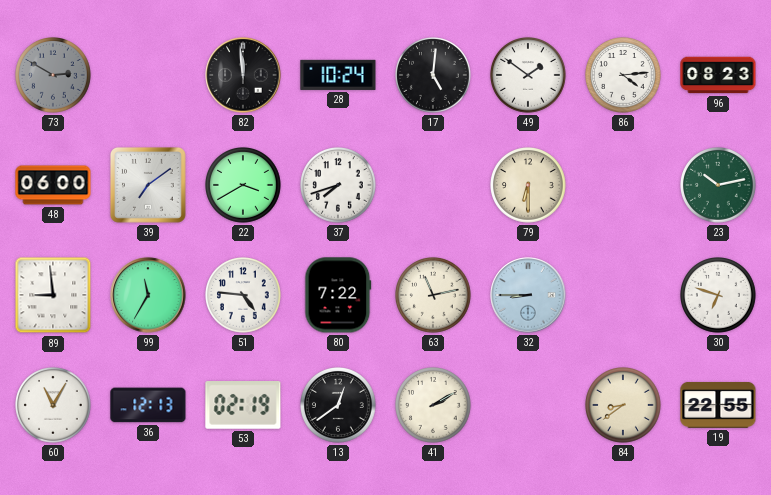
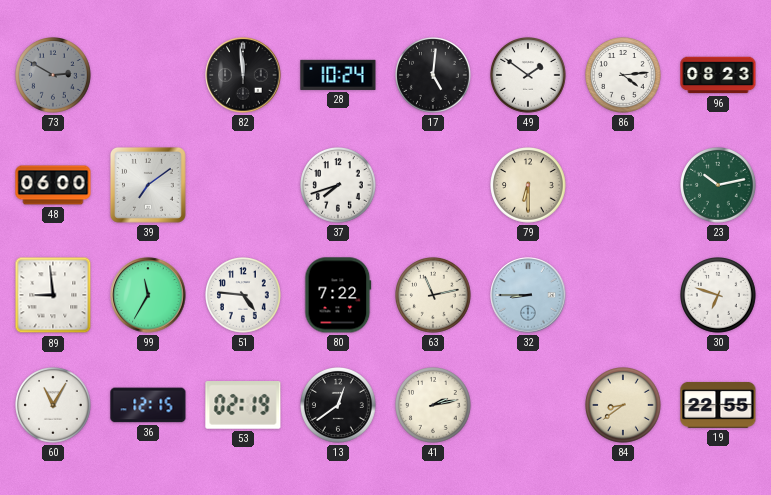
22: 3:40 -> none (244, 186)
36: 12:13 -> 12:15 (148, 405)
41: 2:10 -> 2:13 (434, 406)
